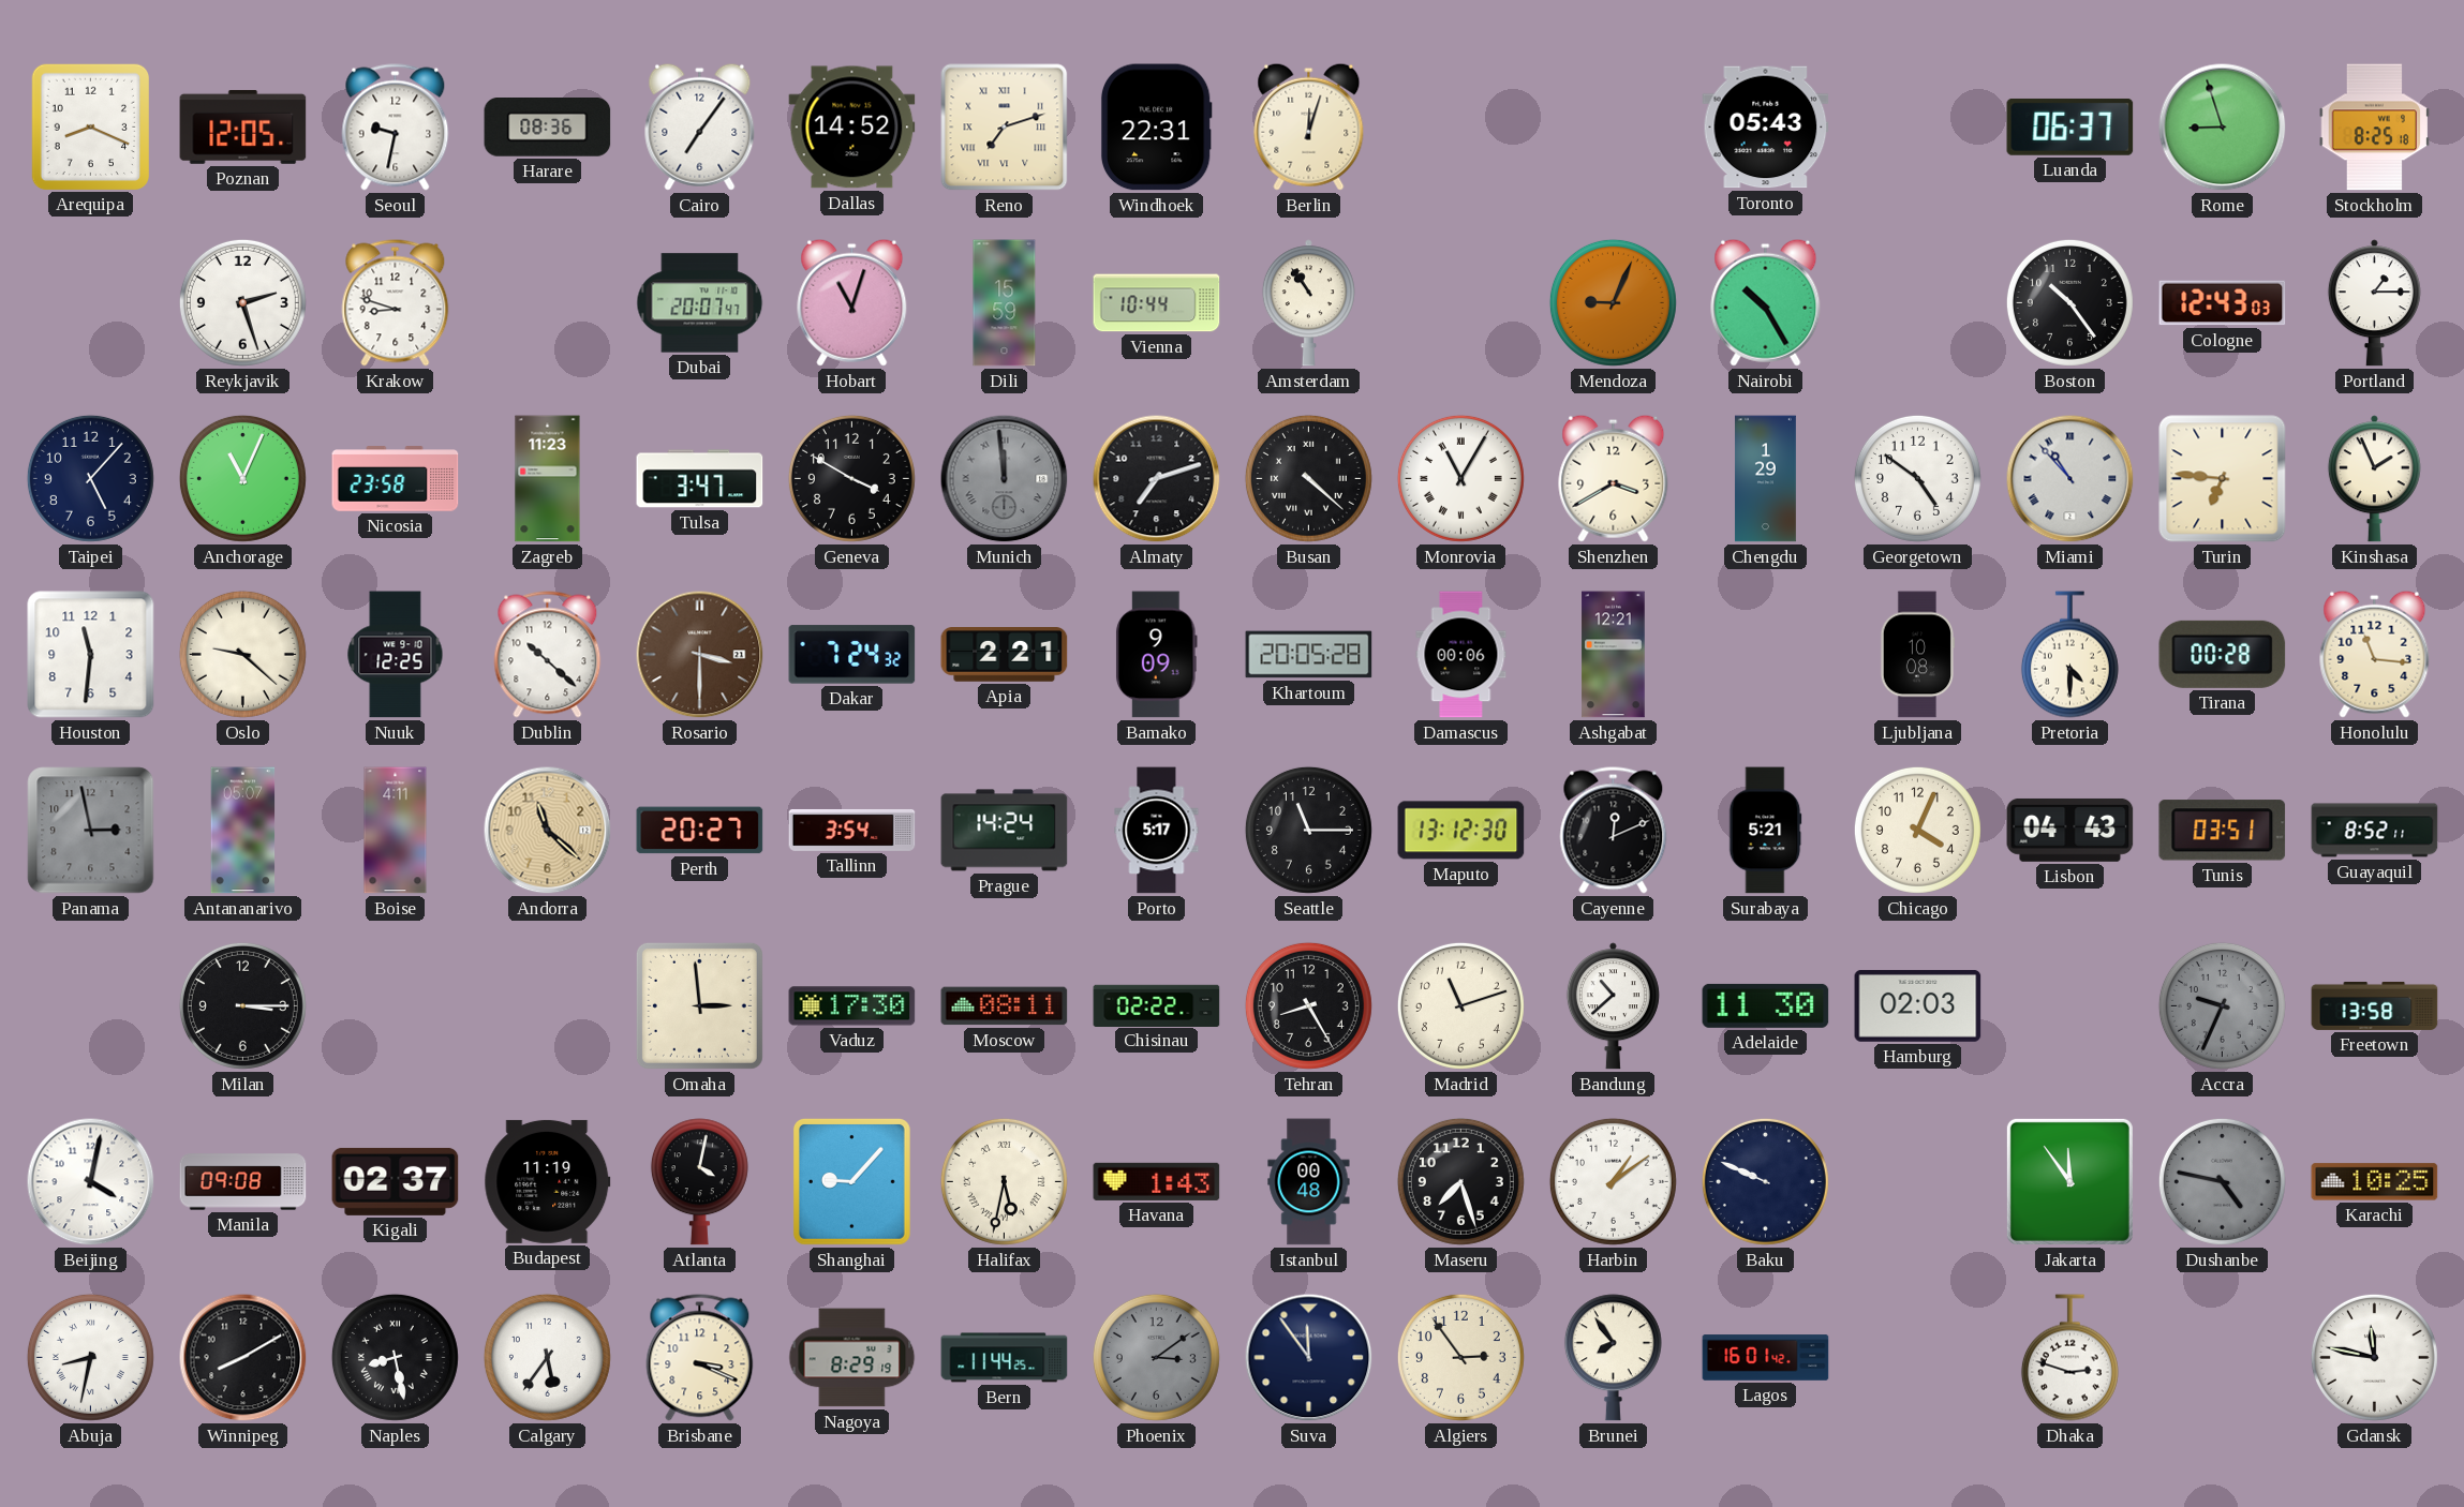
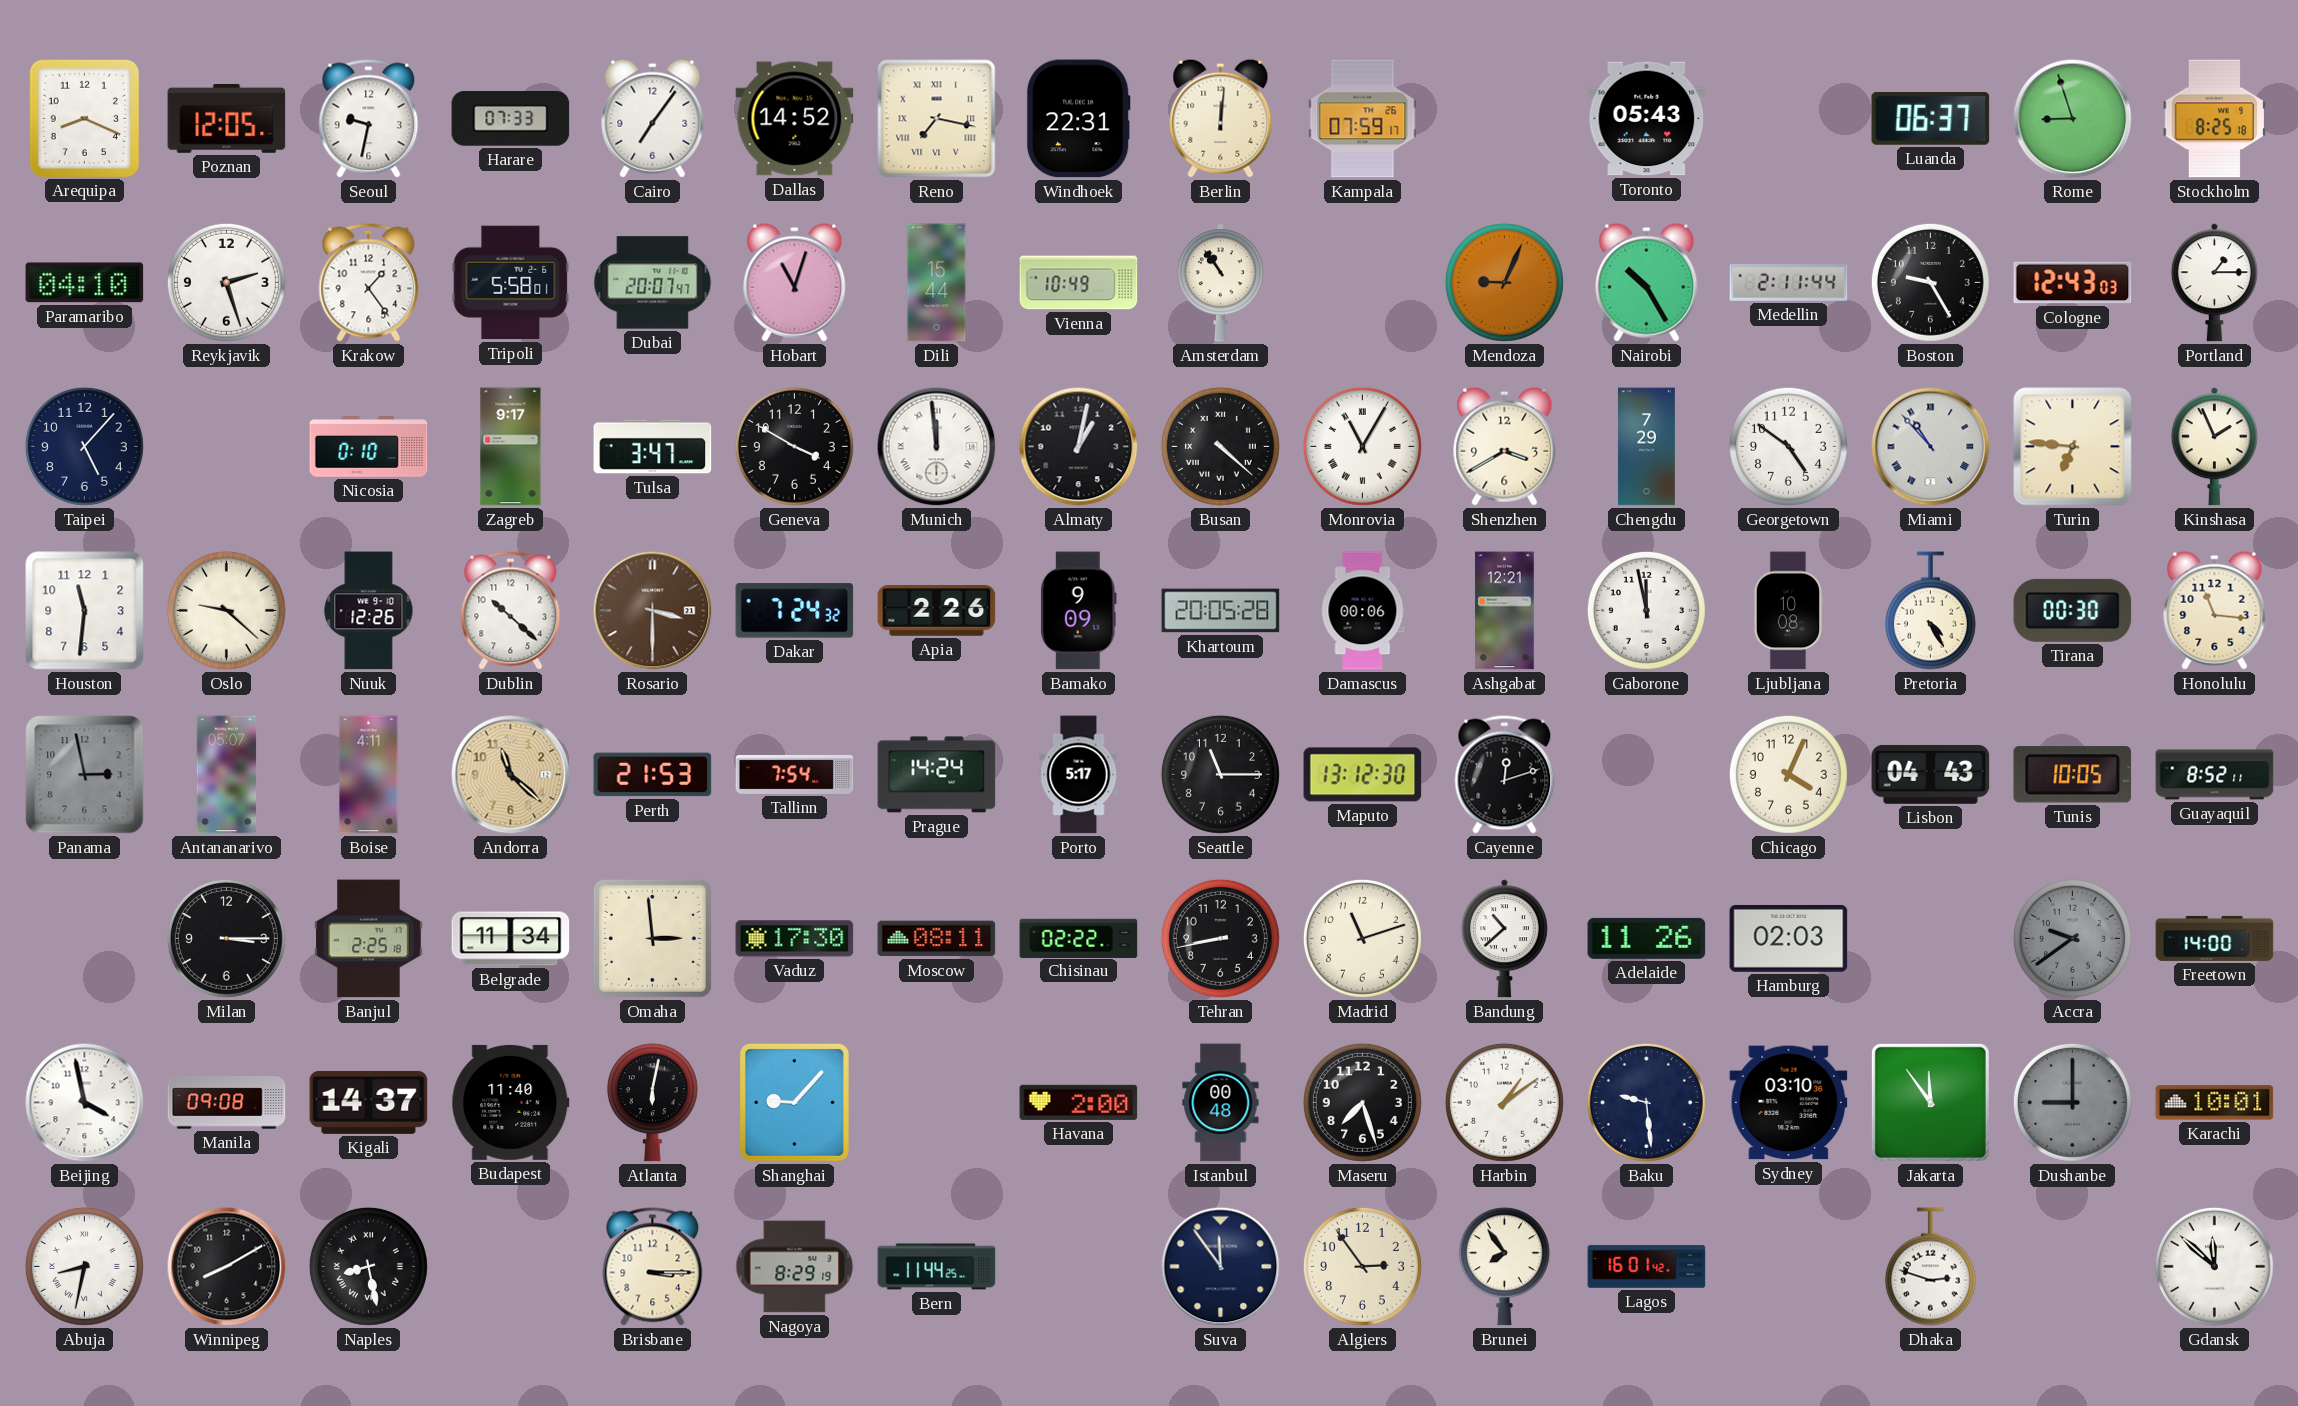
Harare: 08:36 -> 07:33 (511, 119)
Reno: 7:12 -> 7:17 (937, 119)
Berlin: 12:03 -> 12:01 (1221, 118)
Kampala: none -> 07:59 (1363, 119)
Paramaribo: none -> 04:10 (85, 283)
Krakow: 8:48 -> 1:24 (369, 283)
Tripoli: none -> 5:58 (511, 283)
Dili: 15:59 -> 15:44 (937, 283)
Vienna: 10:44 -> 10:49 (1079, 283)
Medellin: none -> 2:11 (1789, 283)
Boston: 10:24 -> 9:25 (1930, 282)
Anchorage: 11:04 -> none (242, 478)
Nicosia: 23:58 -> 0:10 (369, 447)
Zagreb: 11:23 -> 9:17 (511, 447)
Munich dial: grey -> white (937, 447)
Almaty: 7:12 -> 1:02 (1079, 447)
Chengdu: 1:29 -> 7:29 (1646, 447)
Nuuk: 12:25 -> 12:26 (369, 611)
Apia: 2:21 -> 2:26 (937, 611)
Gaborone: none -> 11:58 (1646, 610)
Pretoria: 4:30 -> 4:25 (1930, 611)
Tirana: 00:28 -> 00:30 (2073, 610)
Perth: 20:27 -> 21:53 (653, 775)
Tallinn: 3:54 -> 7:54 (795, 774)
Cayenne: 12:11 -> 12:12 (1505, 775)
Surabaya: 5:21 -> none (1766, 831)
Tunis: 03:51 -> 10:05 (2073, 775)
Banjul: none -> 2:25 (369, 939)
Belgrade: none -> 11:34 (511, 939)
Tehran: 8:25 -> 8:43 (1220, 938)
Adelaide: 11:30 -> 11:26 (1647, 938)
Accra: 9:34 -> 9:39 (2072, 938)
Freetown: 13:58 -> 14:00 (2215, 938)
Beijing: 4:02 -> 3:58 (85, 1103)
Kigali: 02:37 -> 14:37 (369, 1102)
Budapest: 11:19 -> 11:40 (511, 1102)
Atlanta: 4:02 -> 6:02 (652, 1103)
Halifax: 5:32 -> none (1004, 1181)
Havana: 1:43 -> 2:00 (1079, 1102)
Baku: 9:49 -> 9:29 (1646, 1102)
Sydney: none -> 03:10 (1789, 1103)
Dushanbe: 4:47 -> 9:00 (2072, 1102)
Karachi: 10:25 -> 10:01 (2215, 1103)
Calgary: 5:36 -> none (547, 1357)
Brisbane: 3:19 -> 3:15 (653, 1267)
Phoenix: 3:09 -> none (1156, 1357)
Gdansk: 11:47 -> 11:52 (2214, 1266)
